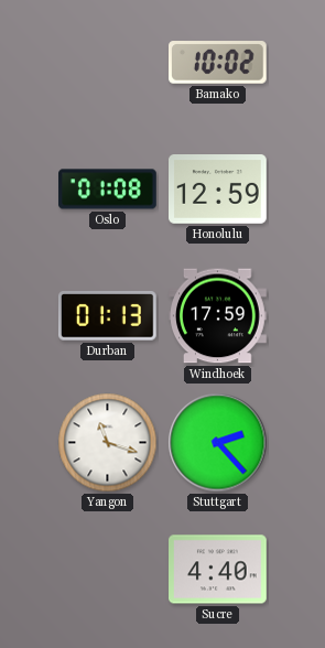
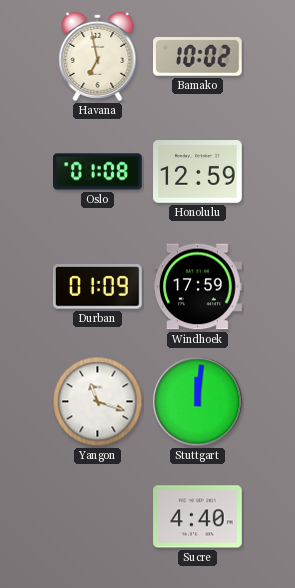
Havana: none -> 6:58 (98, 56)
Durban: 01:13 -> 01:09 (97, 287)
Stuttgart: 2:23 -> 12:01 (198, 402)
